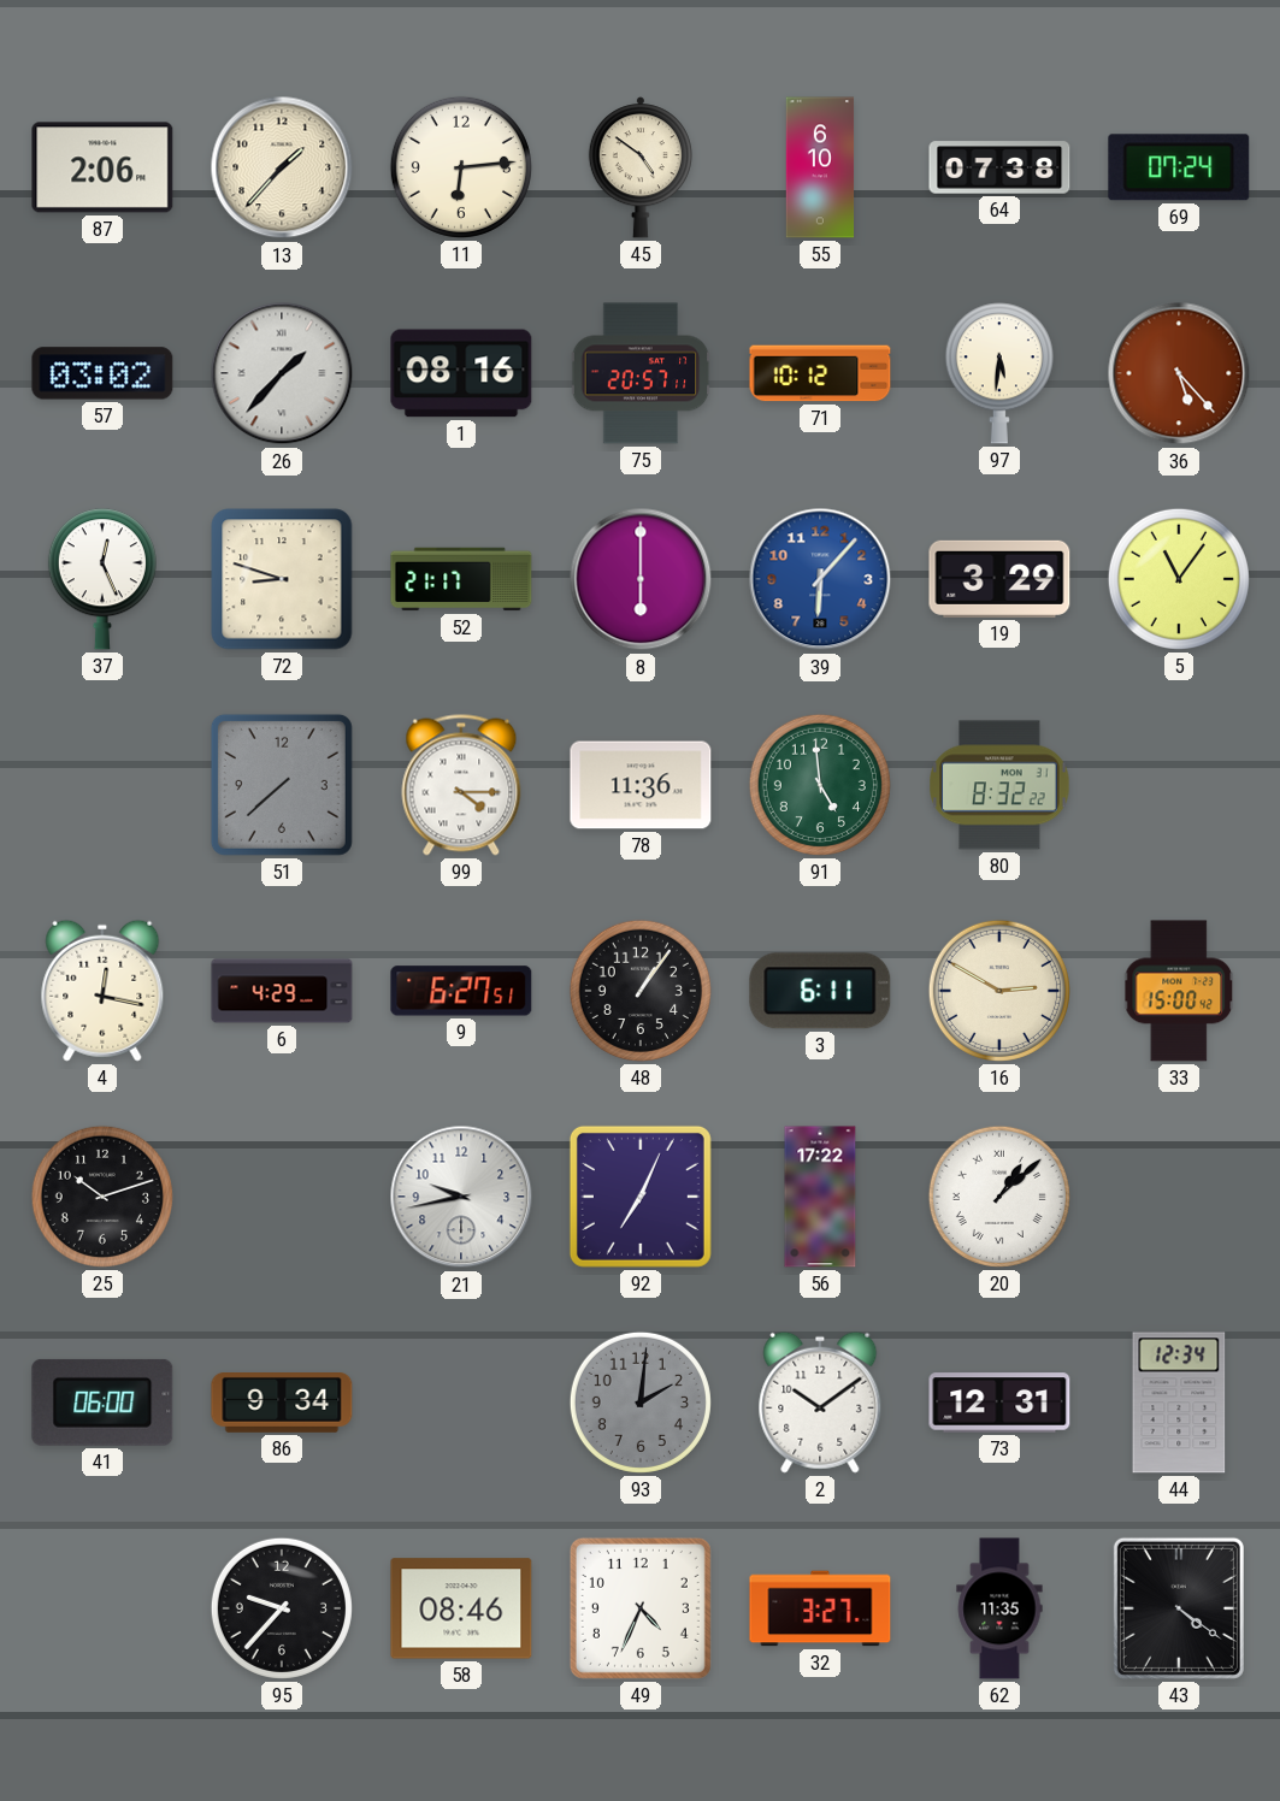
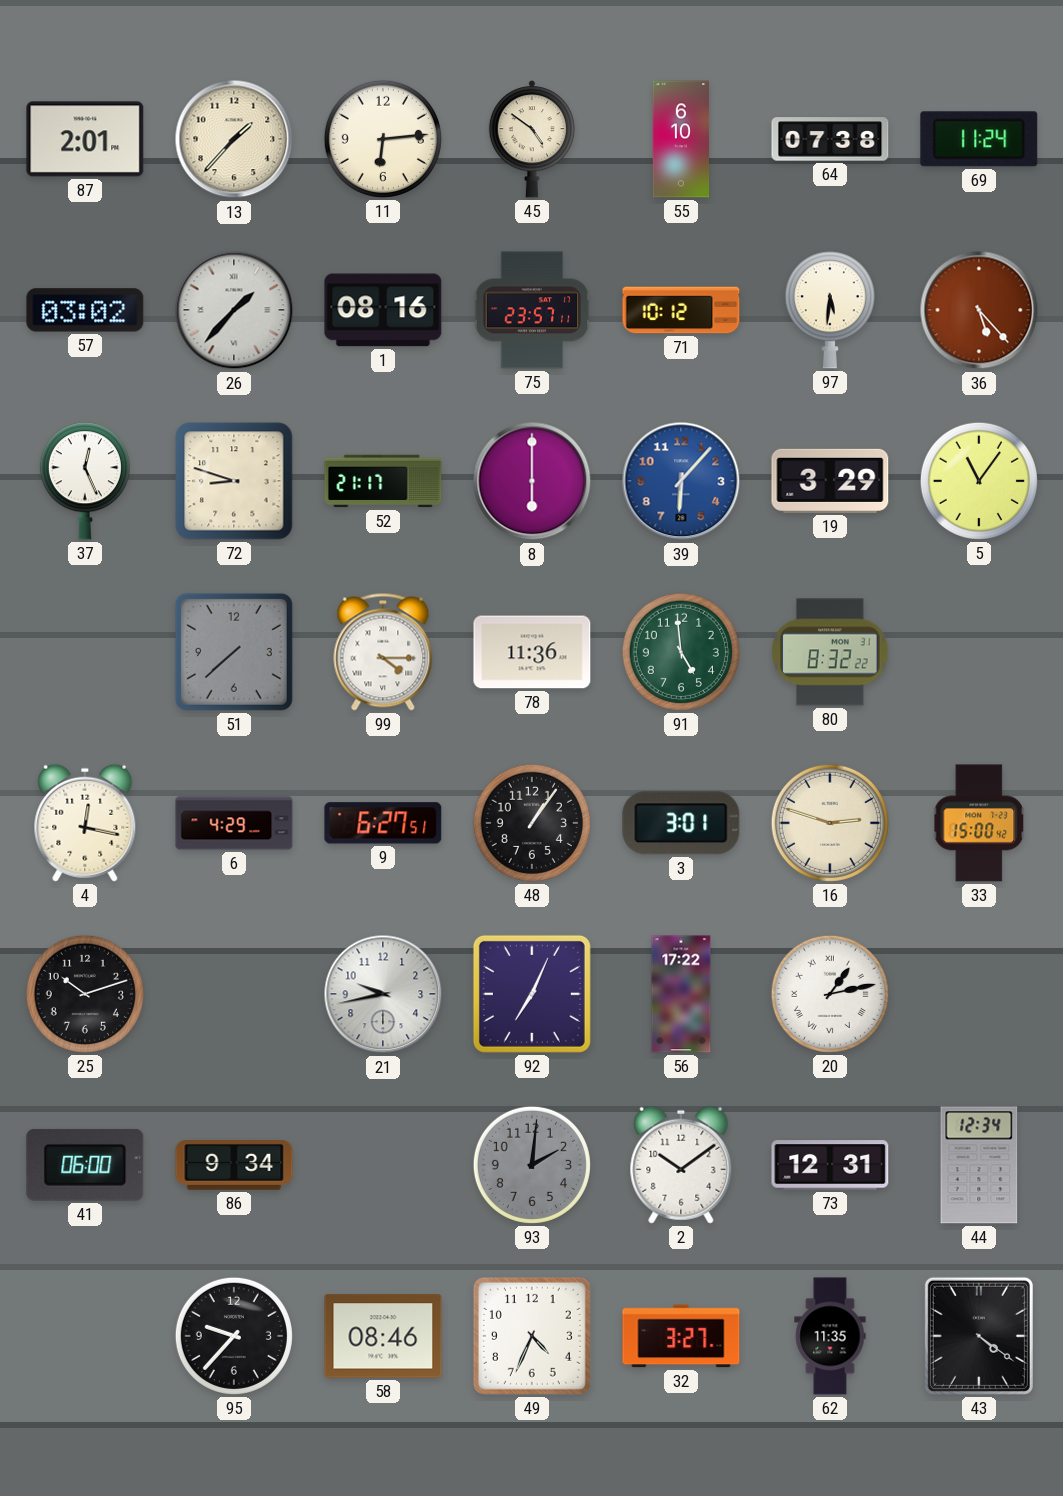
87: 2:06 -> 2:01 (85, 139)
69: 07:24 -> 11:24 (979, 139)
75: 20:57 -> 23:57 (532, 310)
3: 6:11 -> 3:01 (681, 823)
16: 2:50 -> 2:48 (830, 823)
20: 1:08 -> 1:13 (830, 994)
